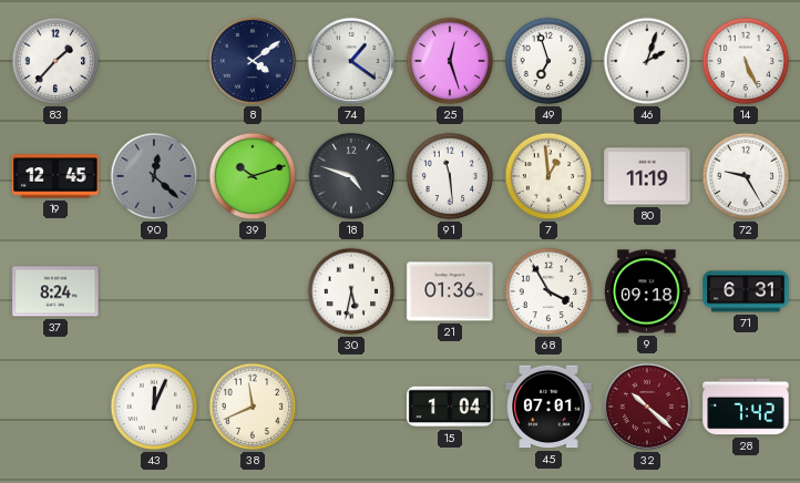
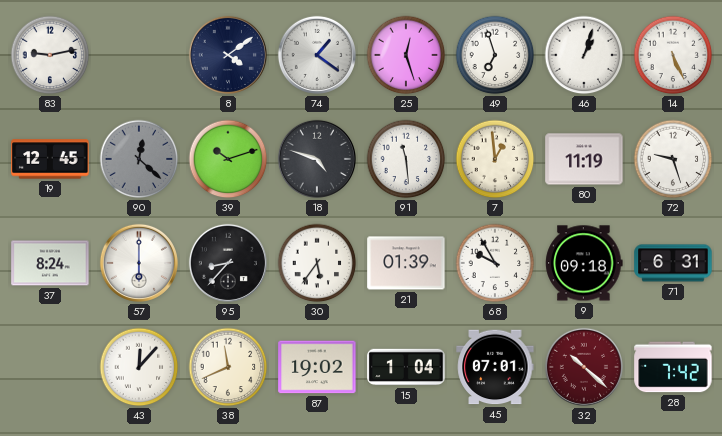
83: 1:37 -> 9:13 (50, 55)
46: 2:03 -> 1:03 (584, 55)
72: 9:25 -> 9:27 (673, 159)
57: none -> 6:00 (139, 263)
95: none -> 8:37 (228, 263)
30: 5:32 -> 5:36 (317, 263)
21: 01:36 -> 01:39 (406, 263)
68: 3:55 -> 9:55 (495, 263)
43: 12:04 -> 12:07 (139, 367)
87: none -> 19:02 (317, 367)
